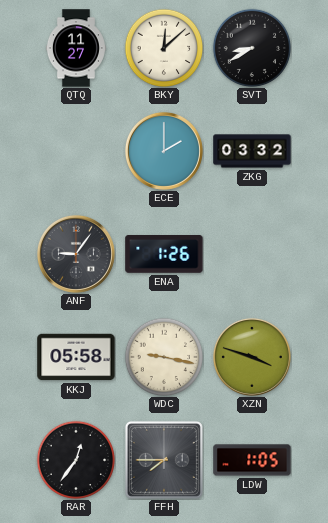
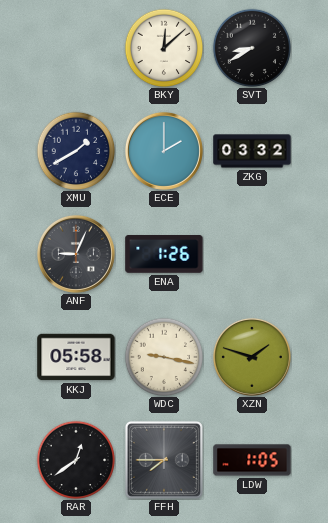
QTQ: 11:27 -> none (76, 48)
XMU: none -> 1:40 (76, 151)
ANF: 9:06 -> 9:04 (76, 254)
XZN: 3:48 -> 1:48 (252, 357)
RAR: 12:36 -> 12:39 (76, 460)
